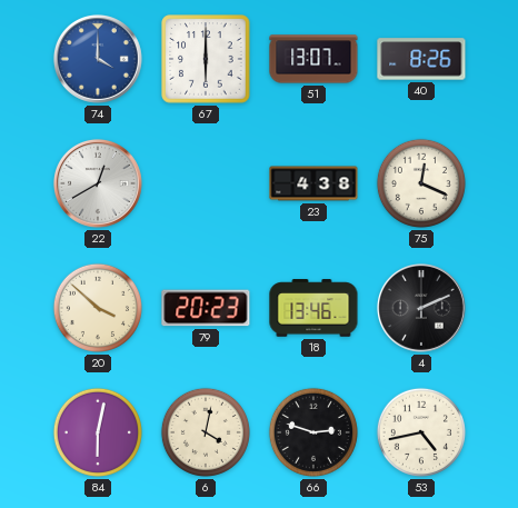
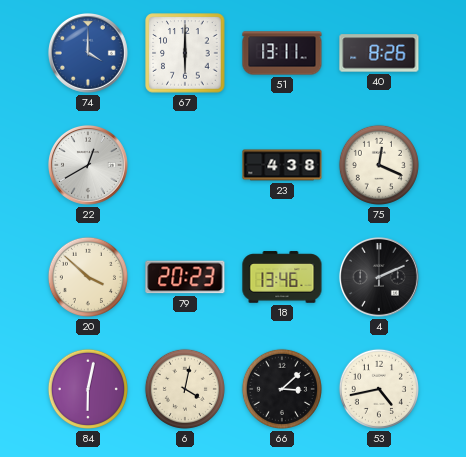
51: 13:07 -> 13:11 (282, 53)
66: 2:48 -> 3:08 (282, 389)
